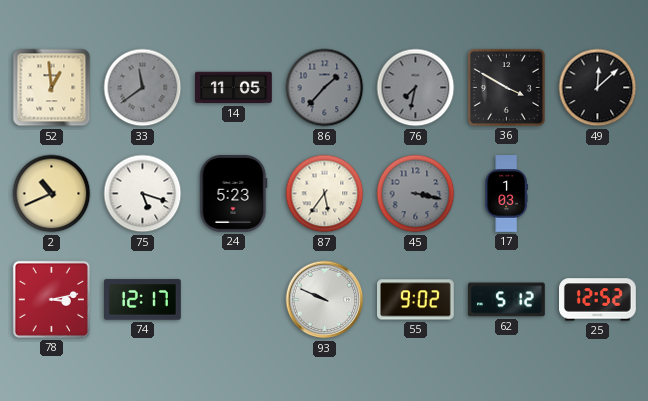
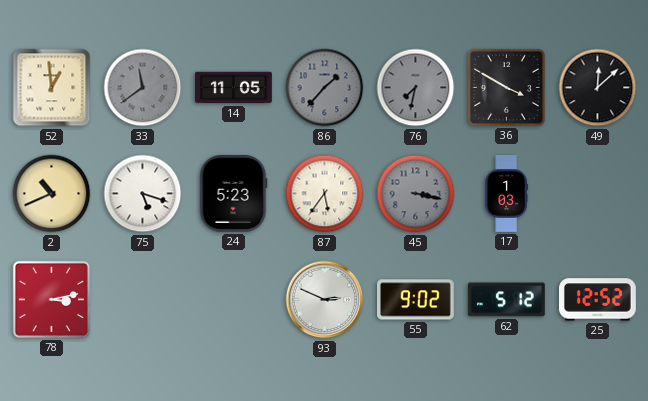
74: 12:17 -> none (143, 300)
93: 9:49 -> 2:49 (325, 300)
